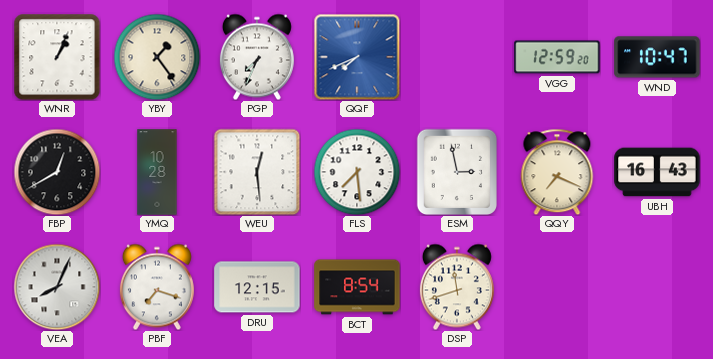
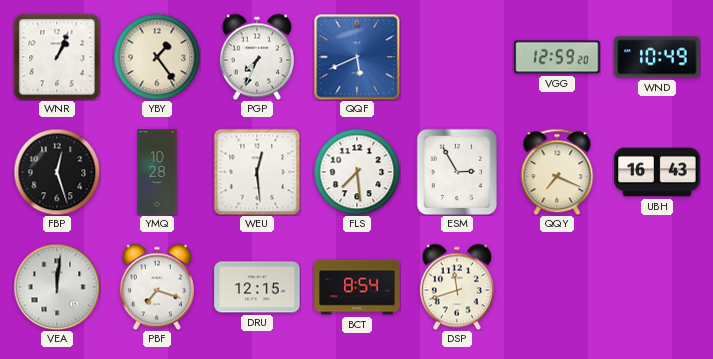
QQF: 7:41 -> 5:41 (357, 57)
WND: 10:47 -> 10:49 (657, 57)
FBP: 12:40 -> 12:27 (57, 172)
ESM: 2:58 -> 2:55 (456, 171)
VEA: 8:04 -> 12:01 (57, 287)
